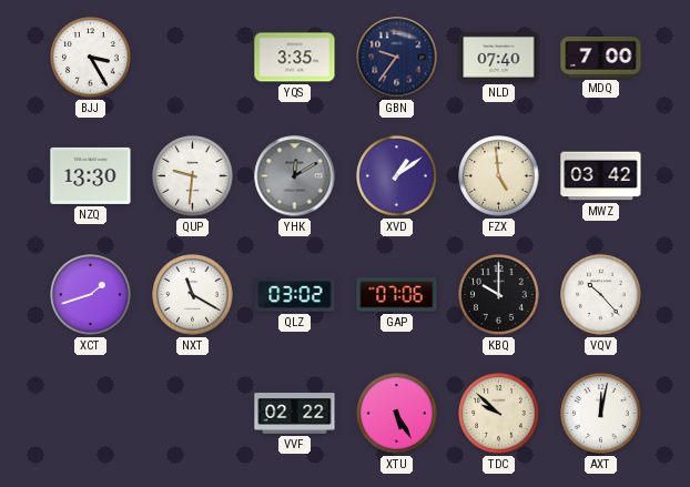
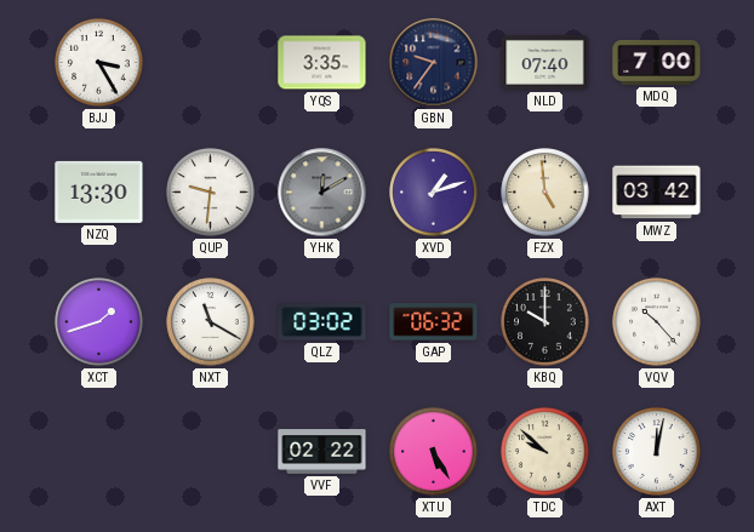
XVD: 1:09 -> 1:12 (434, 193)
GAP: 07:06 -> 06:32 (434, 322)
